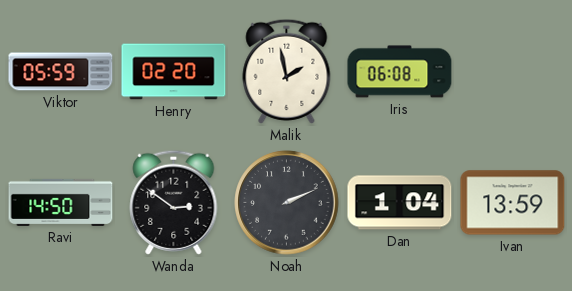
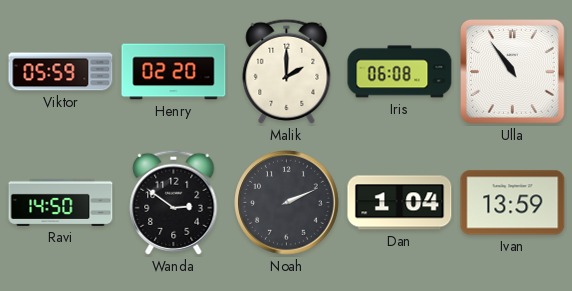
Malik: 1:58 -> 2:00 (287, 71)
Ulla: none -> 10:54 (513, 72)
